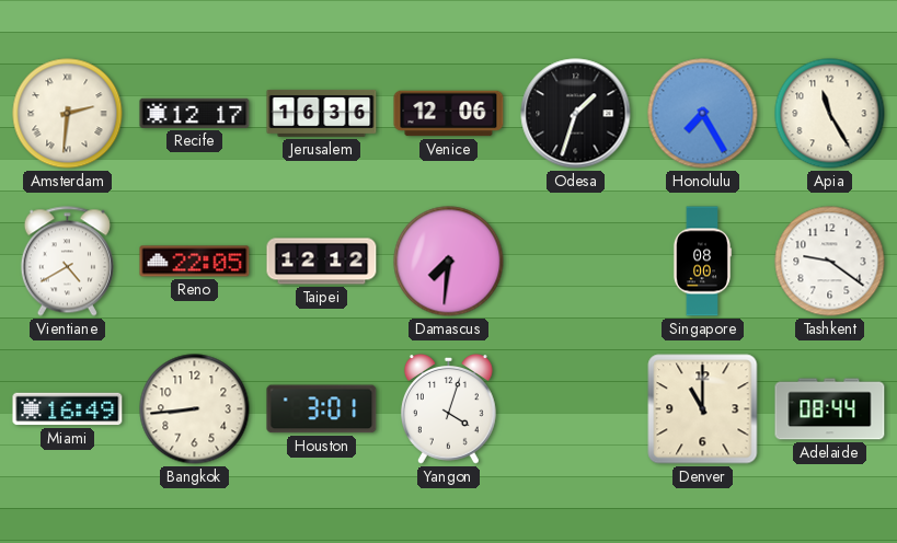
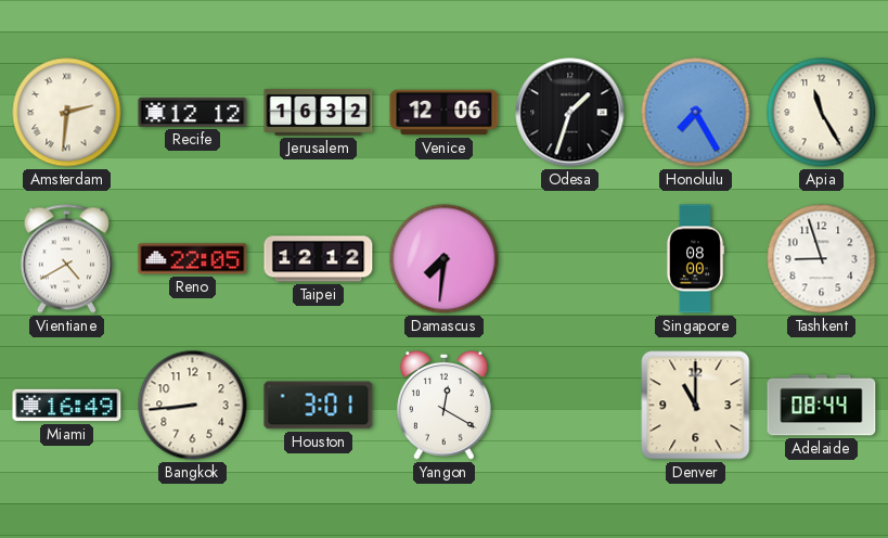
Recife: 12:17 -> 12:12 (193, 112)
Jerusalem: 16:36 -> 16:32 (319, 112)
Tashkent: 9:21 -> 8:57 (822, 259)
Yangon: 4:03 -> 12:20 (443, 406)
